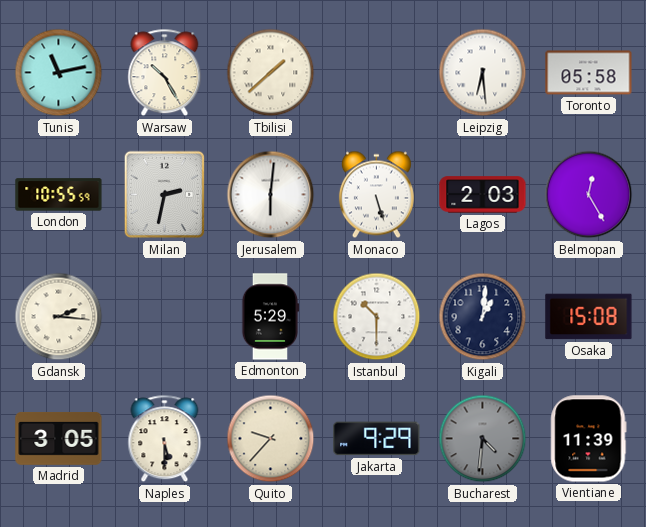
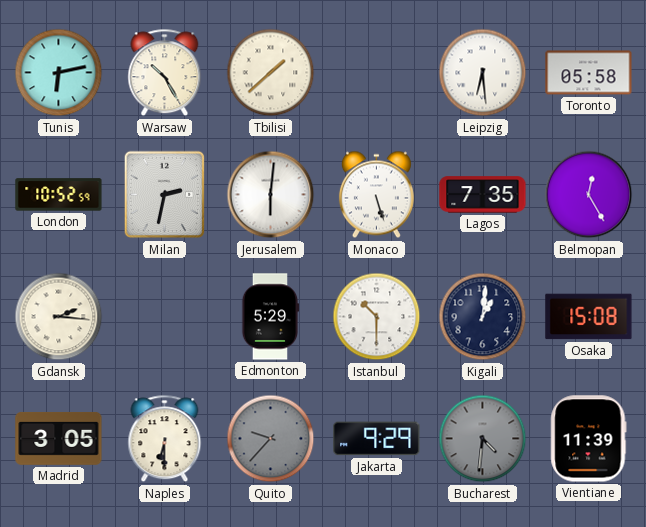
Tunis: 11:13 -> 6:13 (59, 73)
London: 10:55 -> 10:52 (59, 195)
Lagos: 2:03 -> 7:35 (483, 195)
Naples: 5:30 -> 6:30 (165, 439)
Quito dial: cream -> grey (271, 439)
